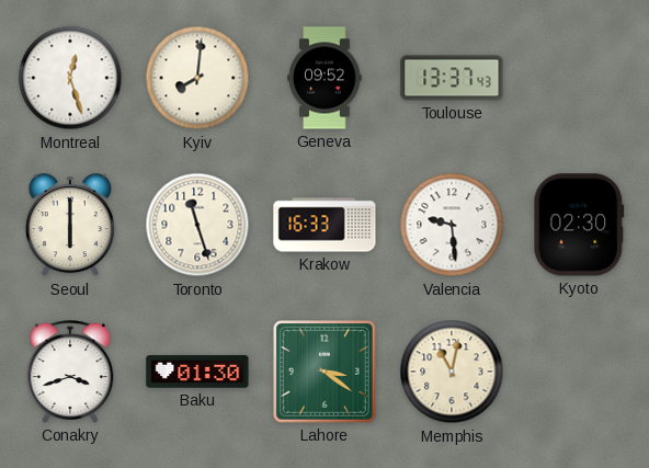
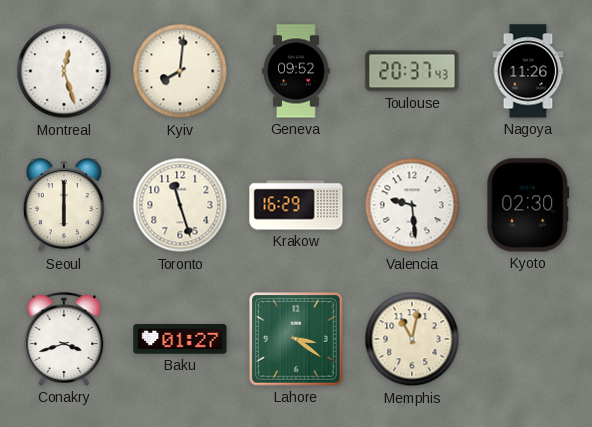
Toulouse: 13:37 -> 20:37 (412, 71)
Nagoya: none -> 11:26 (528, 71)
Krakow: 16:33 -> 16:29 (296, 205)
Baku: 01:30 -> 01:27 (180, 339)
